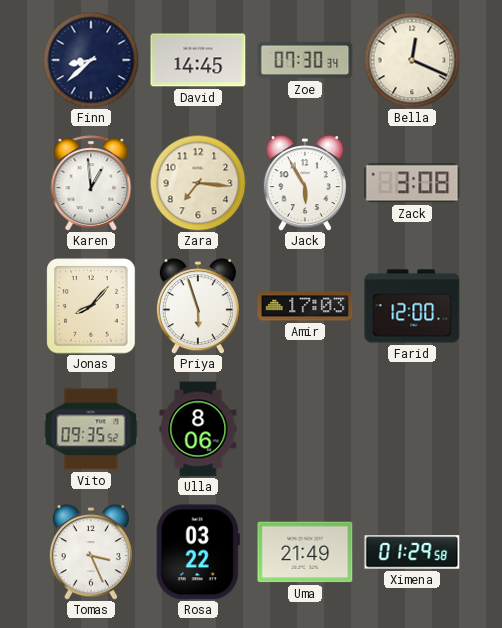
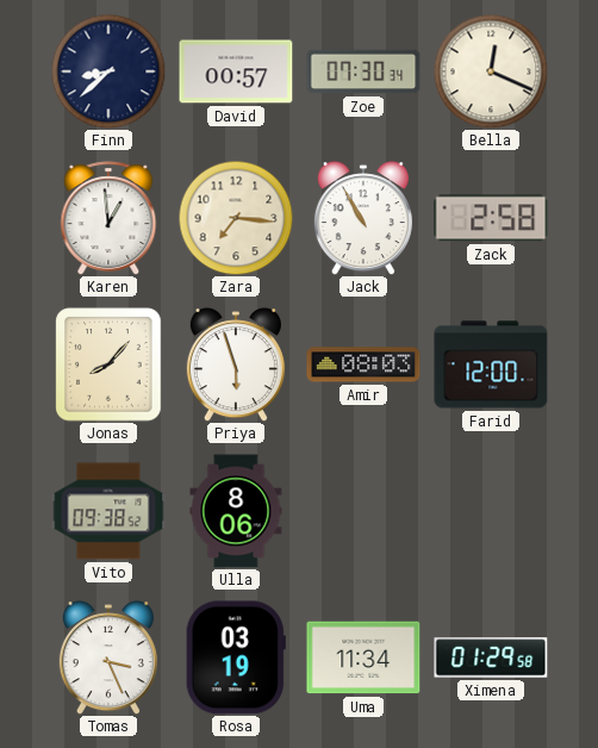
David: 14:45 -> 00:57 (236, 71)
Jack: 5:55 -> 10:55 (363, 218)
Zack: 3:08 -> 2:58 (491, 218)
Amir: 17:03 -> 08:03 (363, 364)
Vito: 09:35 -> 09:38 (108, 511)
Rosa: 03:22 -> 03:19 (236, 657)
Uma: 21:49 -> 11:34 (363, 657)
